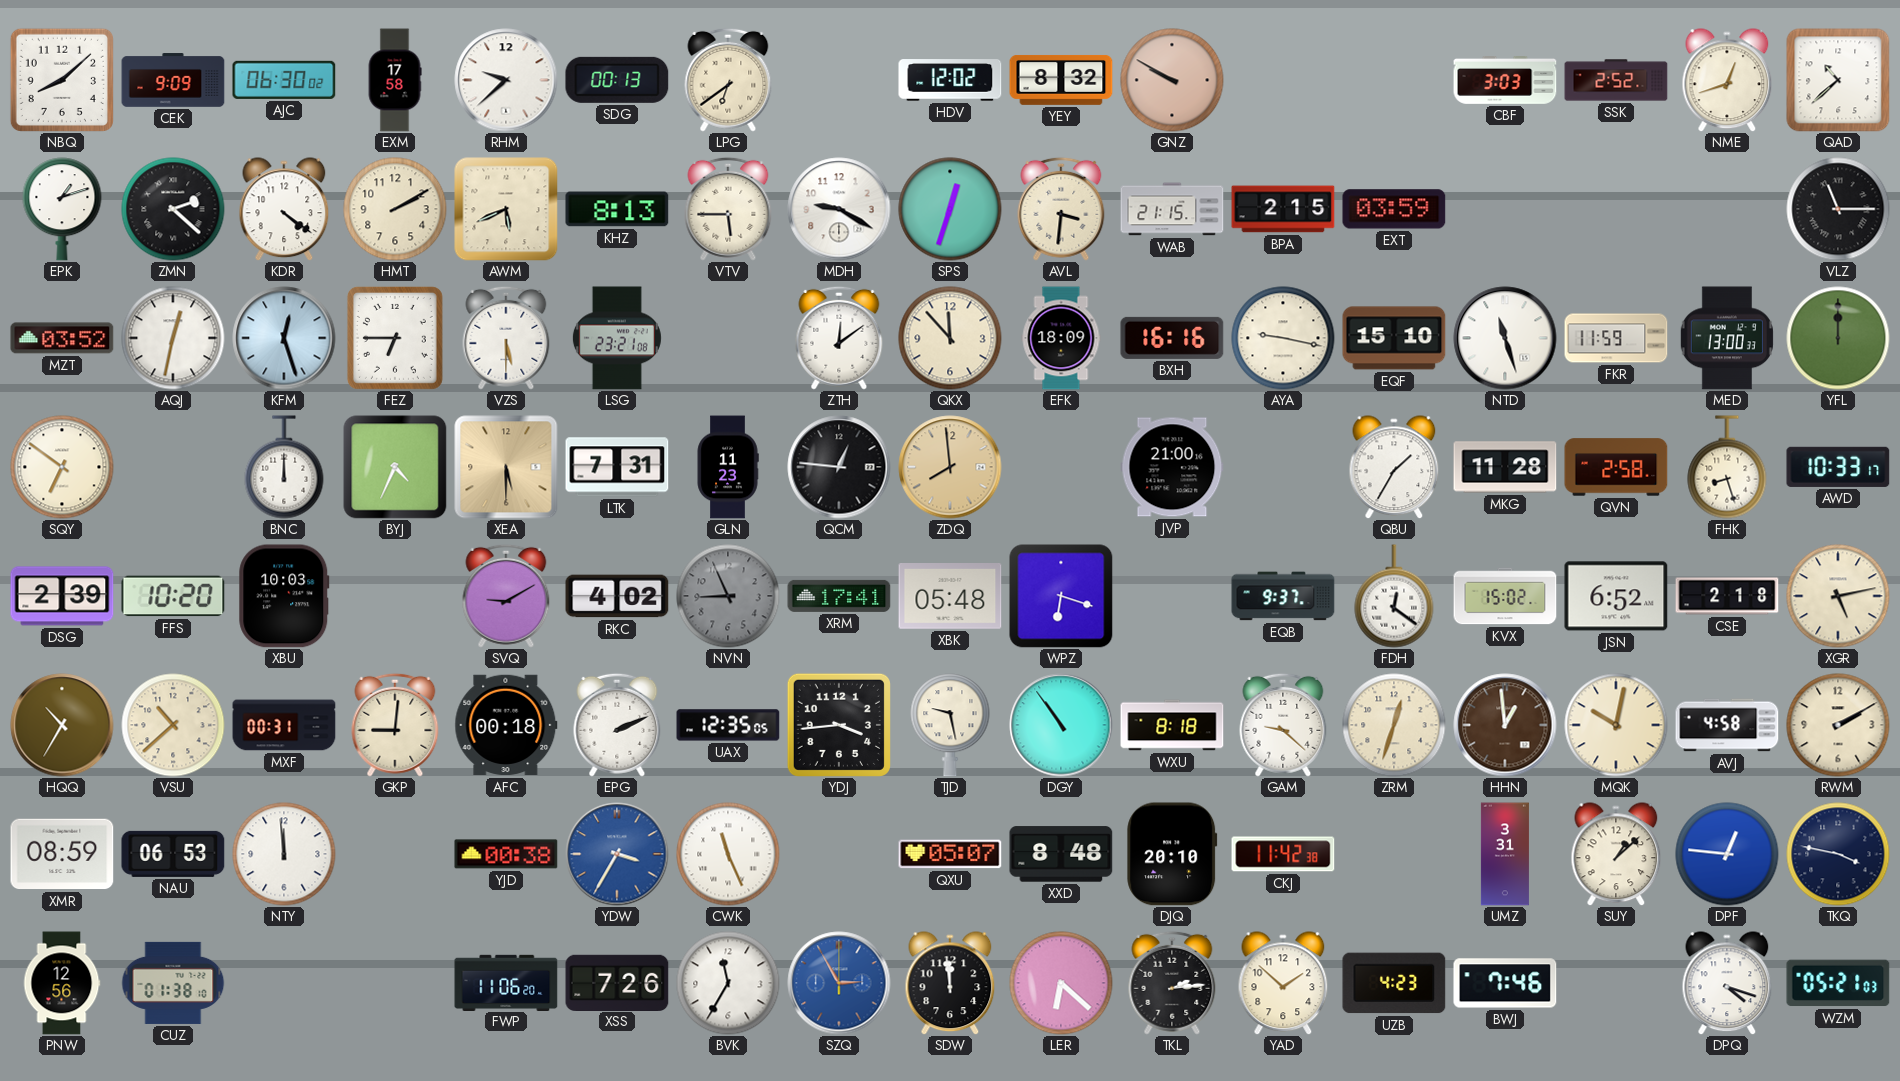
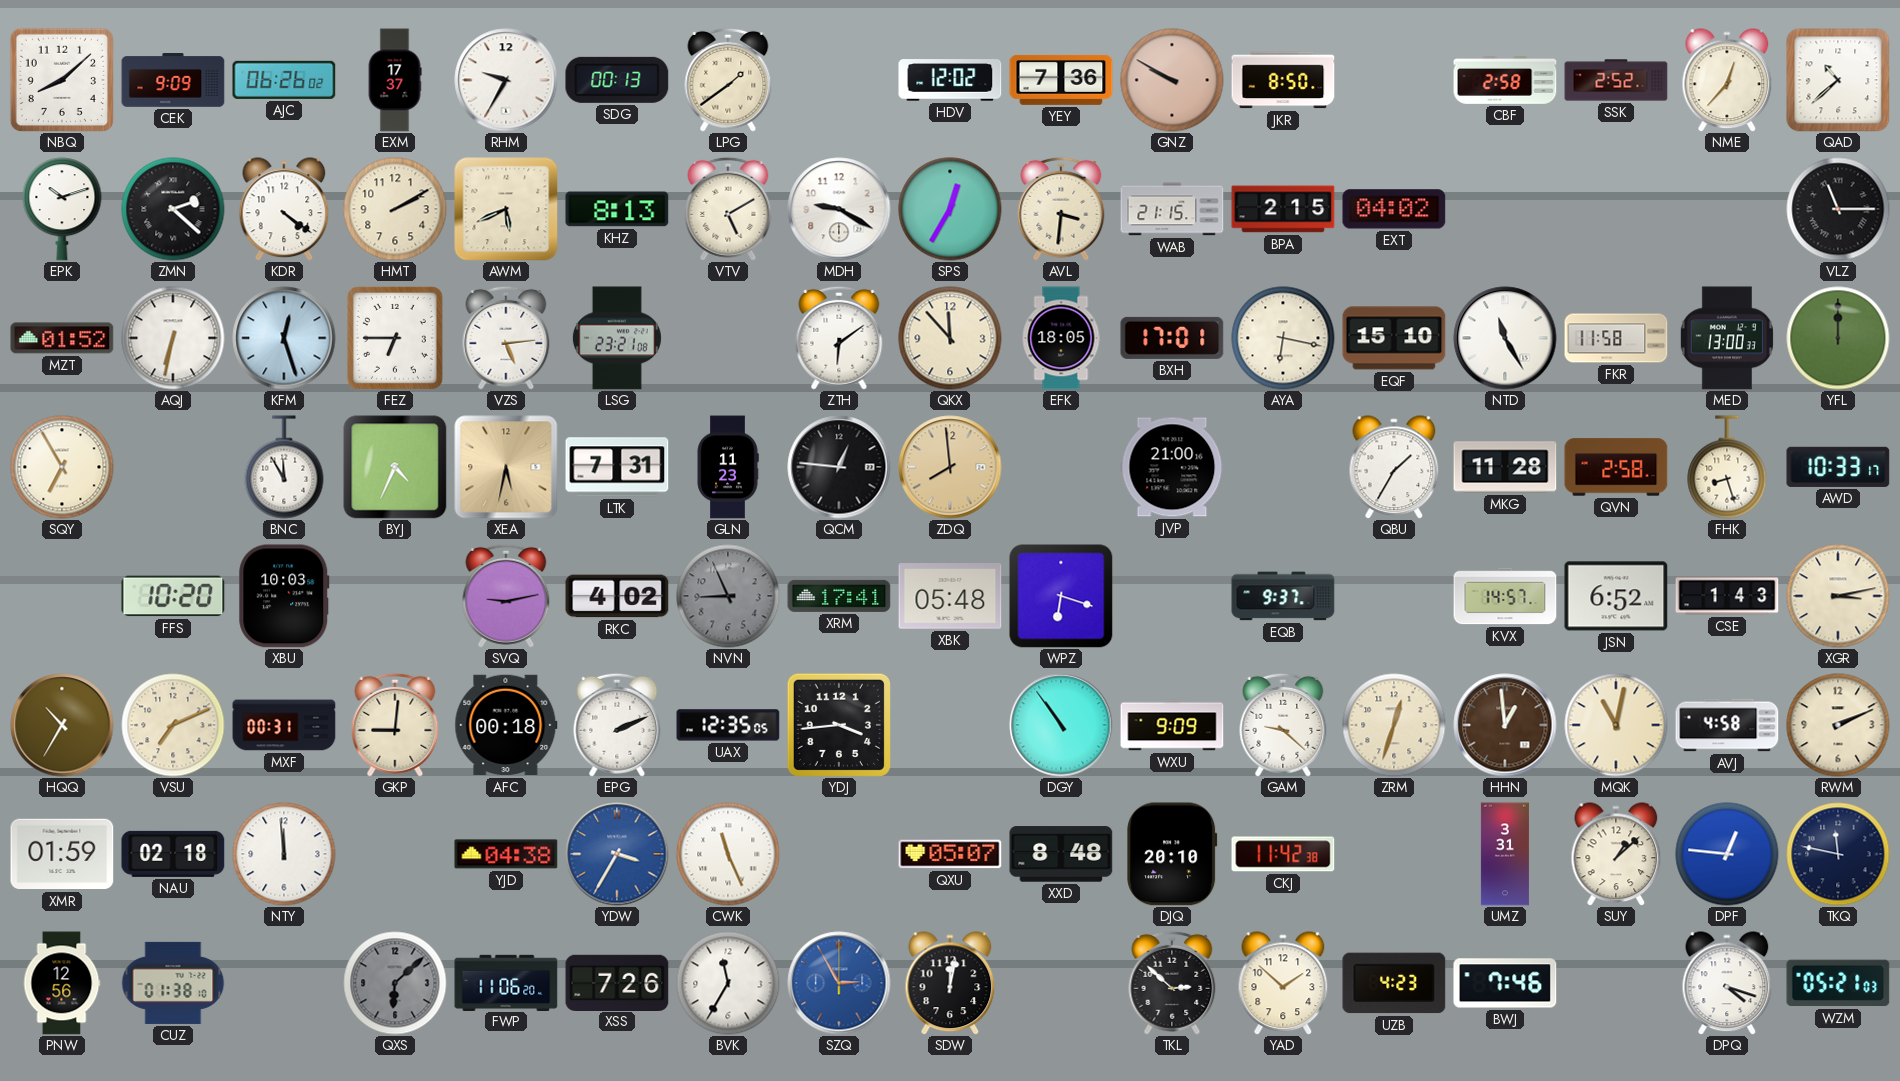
AJC: 06:30 -> 06:26 (284, 80)
EXM: 17:58 -> 17:37 (395, 80)
RHM: 9:38 -> 9:35 (506, 80)
LPG: 6:39 -> 1:39 (728, 80)
YEY: 8:32 -> 7:36 (1061, 80)
JKR: none -> 8:50 (1283, 80)
CBF: 3:03 -> 2:58 (1505, 81)
NME: 12:42 -> 12:37 (1727, 80)
EPK: 1:12 -> 10:12 (62, 209)
VTV: 5:45 -> 5:10 (728, 209)
SPS: 12:33 -> 12:35 (950, 209)
EXT: 03:59 -> 04:02 (1394, 209)
MZT: 03:52 -> 01:52 (62, 338)
AQJ: 12:32 -> 6:32 (173, 338)
VZS: 5:30 -> 5:14 (506, 338)
ZTH: 12:09 -> 6:09 (839, 338)
EFK: 18:09 -> 18:05 (1061, 338)
BXH: 16:16 -> 17:01 (1172, 338)
AYA: 9:17 -> 6:17 (1283, 338)
NTD: 11:27 -> 11:25 (1505, 338)
FKR: 11:59 -> 11:58 (1616, 338)
SQY: 6:51 -> 6:55 (62, 467)
BNC: 12:00 -> 11:55 (284, 467)
XEA: 5:30 -> 5:32 (506, 467)
DSG: 2:39 -> none (62, 596)
SVQ: 9:10 -> 9:13 (506, 596)
FDH: 12:21 -> none (1394, 596)
KVX: 15:02 -> 14:57 (1505, 596)
CSE: 2:18 -> 1:43 (1727, 596)
XGR: 5:13 -> 3:13 (1838, 596)
VSU: 10:38 -> 7:11 (173, 725)
TJD: 9:28 -> none (950, 725)
WXU: 8:18 -> 9:09 (1172, 725)
MQK: 10:02 -> 11:02 (1616, 725)
RWM: 2:10 -> 2:11 (1838, 725)
XMR: 08:59 -> 01:59 (62, 854)
NAU: 06:53 -> 02:18 (173, 854)
YJD: 00:38 -> 04:38 (506, 854)
TKQ: 3:47 -> 11:47 (1838, 854)
QXS: none -> 6:08 (395, 983)
SDW: 11:59 -> 12:02 (950, 983)
LER: 6:22 -> none (1061, 983)
TKL: 2:14 -> 2:52 (1172, 983)
